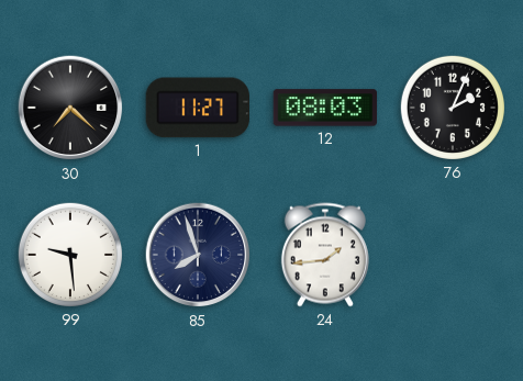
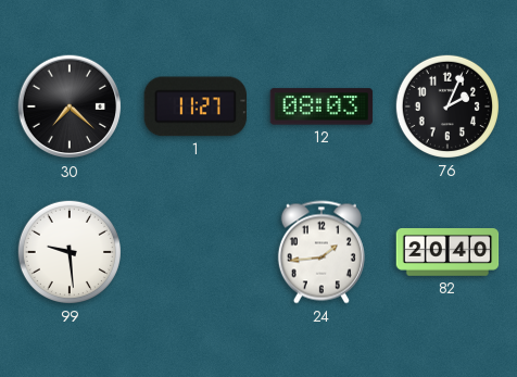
85: 7:57 -> none (198, 255)
82: none -> 20:40 (447, 253)
